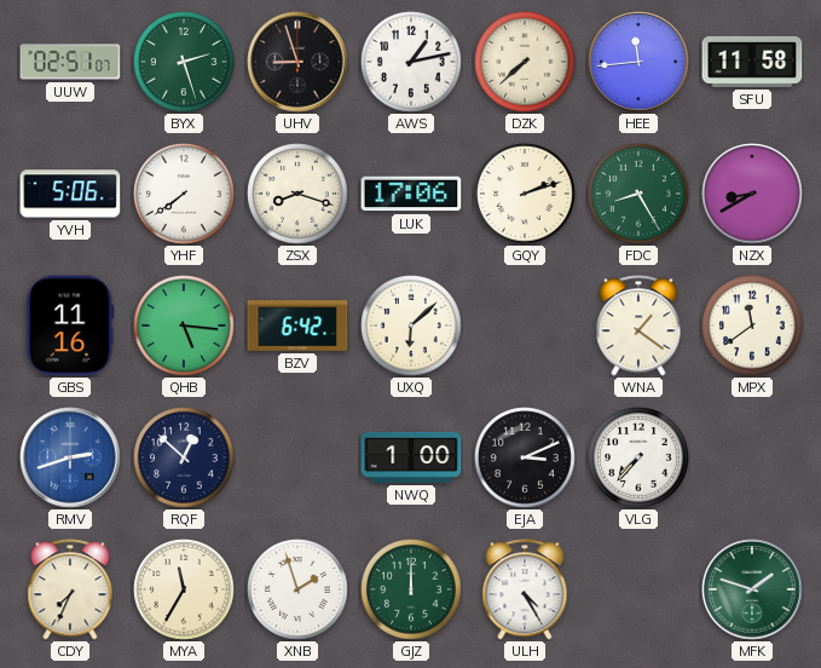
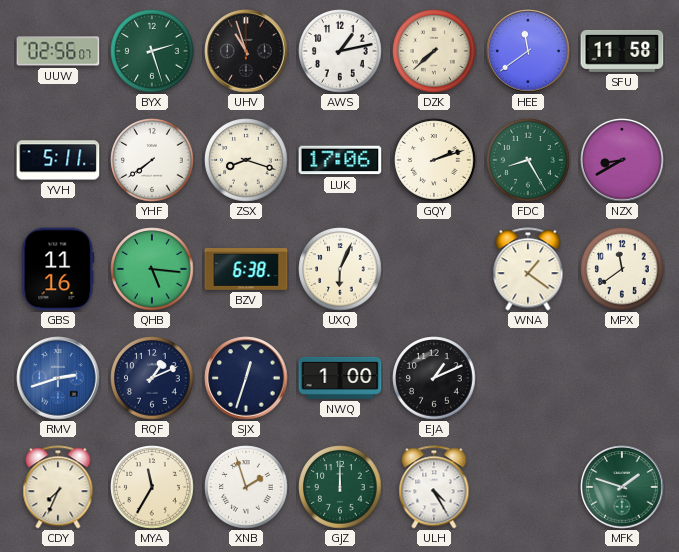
UUW: 02:51 -> 02:56 (58, 51)
UHV: 8:57 -> 10:57 (246, 51)
HEE: 11:44 -> 11:39 (528, 51)
YVH: 5:06 -> 5:11 (58, 160)
BZV: 6:42 -> 6:38 (246, 270)
UXQ: 6:08 -> 6:04 (340, 269)
RQF: 12:52 -> 1:11 (152, 378)
SJX: none -> 12:33 (246, 378)
EJA: 3:11 -> 1:11 (434, 378)
VLG: 7:37 -> none (638, 457)
